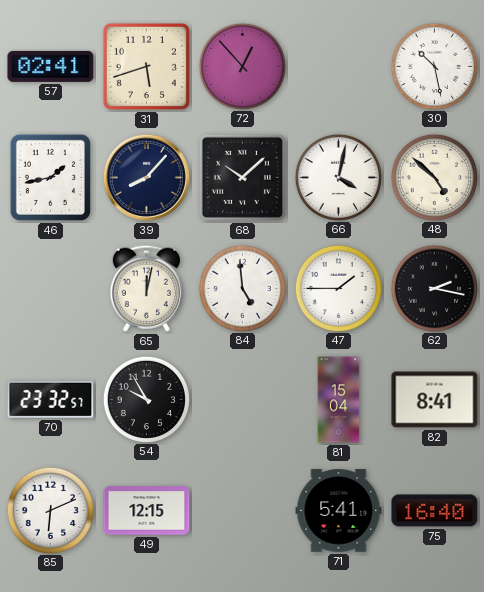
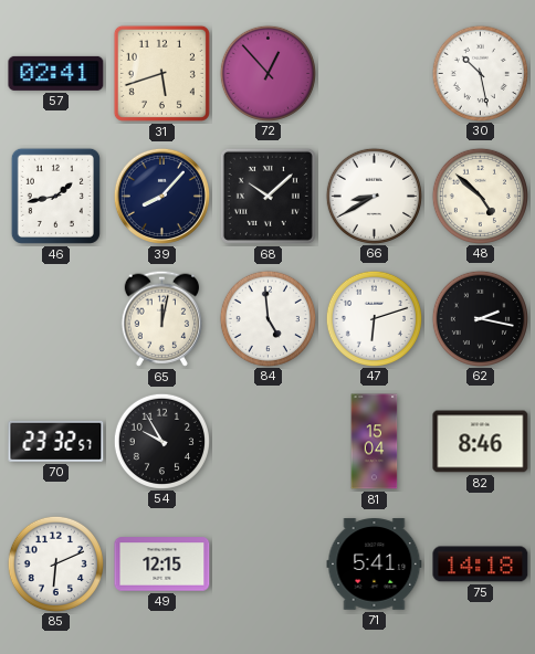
66: 4:02 -> 8:40 (374, 196)
47: 1:45 -> 6:12 (374, 318)
82: 8:41 -> 8:46 (481, 442)
75: 16:40 -> 14:18 (481, 565)
